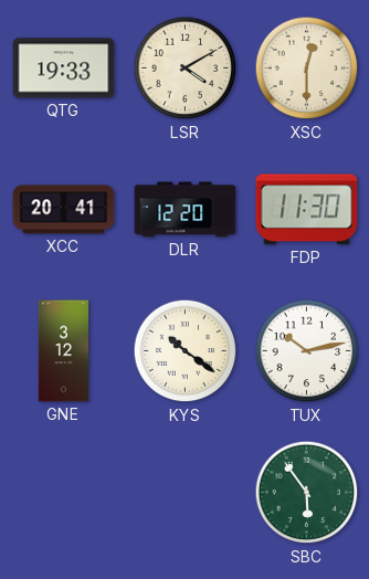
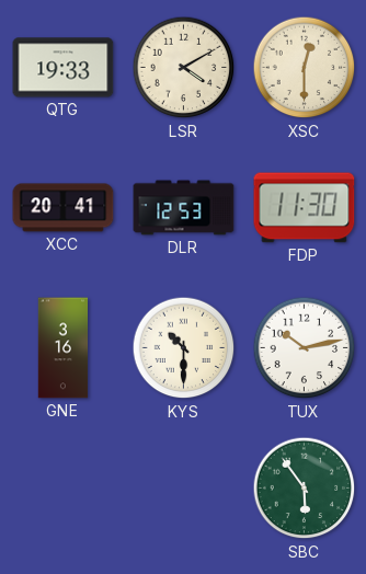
DLR: 12:20 -> 12:53 (184, 208)
GNE: 3:12 -> 3:16 (64, 348)
KYS: 10:21 -> 10:30 (184, 348)
